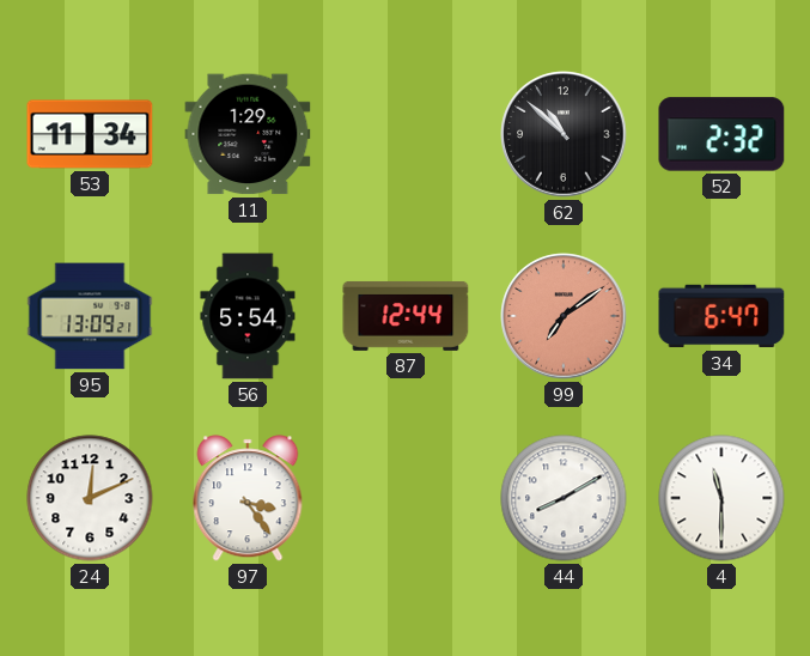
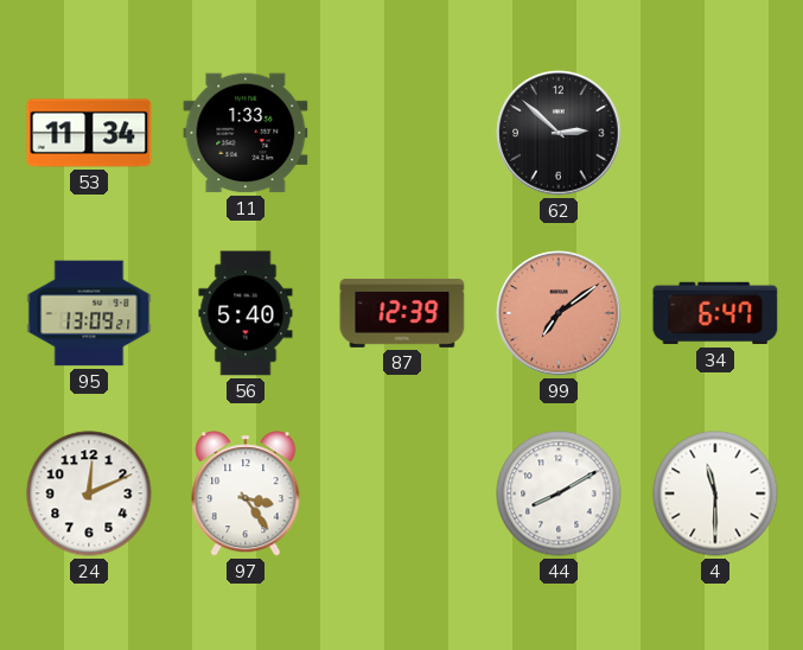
11: 1:29 -> 1:33 (246, 133)
62: 10:52 -> 2:52 (559, 133)
52: 2:32 -> none (721, 134)
56: 5:54 -> 5:40 (246, 313)
87: 12:44 -> 12:39 (402, 313)
